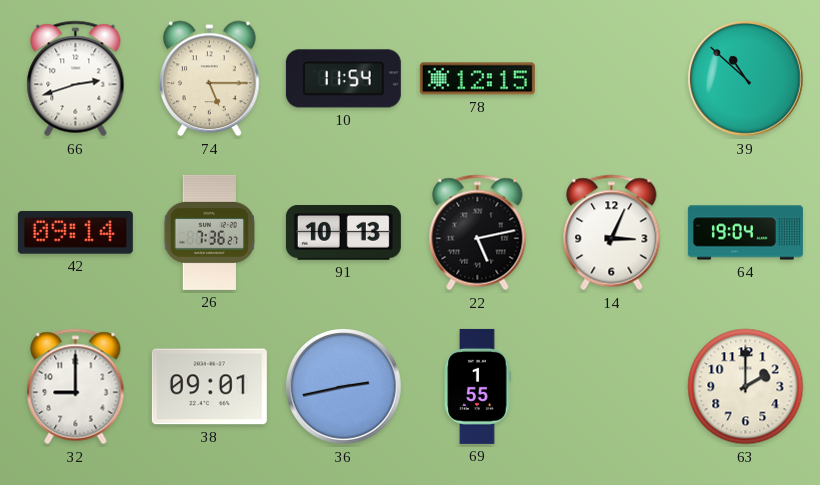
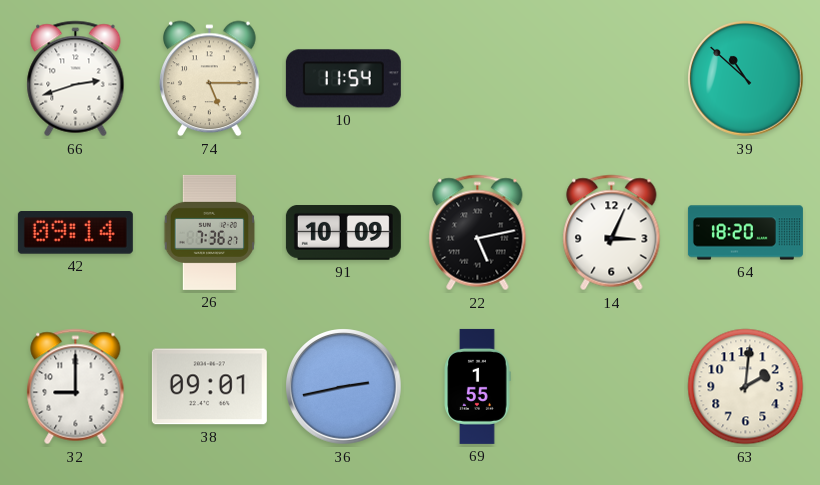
78: 12:15 -> none (477, 79)
91: 10:13 -> 10:09 (343, 233)
64: 19:04 -> 18:20 (745, 233)
63: 2:00 -> 2:01 (746, 387)
